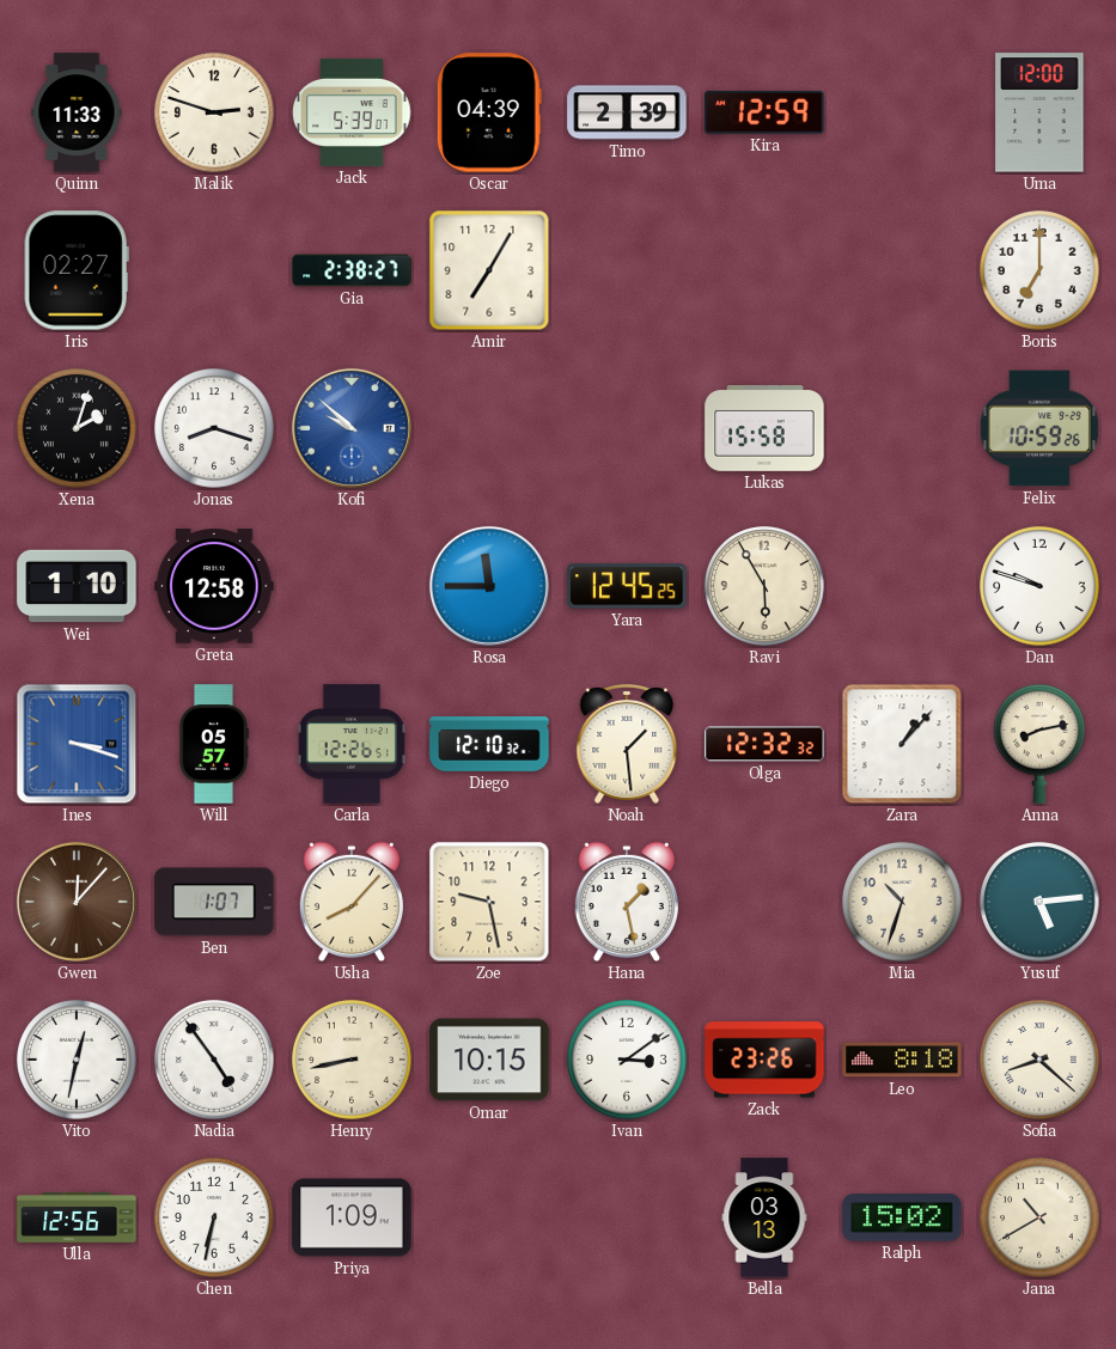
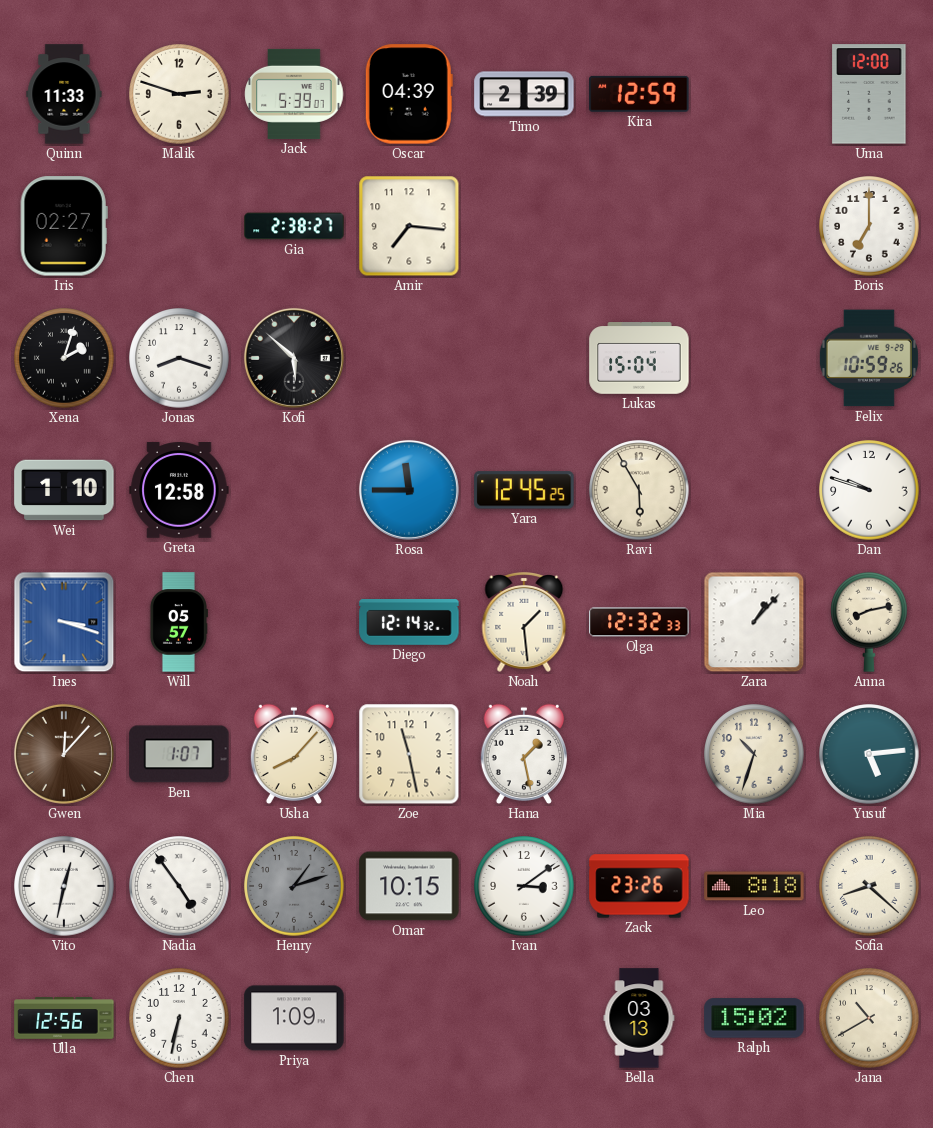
Amir: 7:05 -> 7:16 (409, 226)
Kofi: 9:52 -> 5:52 (294, 358)
Kofi dial: blue -> black (294, 358)
Lukas: 15:58 -> 15:04 (639, 358)
Carla: 12:26 -> none (352, 744)
Diego: 12:10 -> 12:14 (409, 623)
Olga: 12:32:32 -> 12:32:33 (639, 622)
Zoe: 9:28 -> 11:28 (409, 754)
Henry: 8:43 -> 1:12 (294, 886)
Henry dial: cream -> grey (294, 886)
